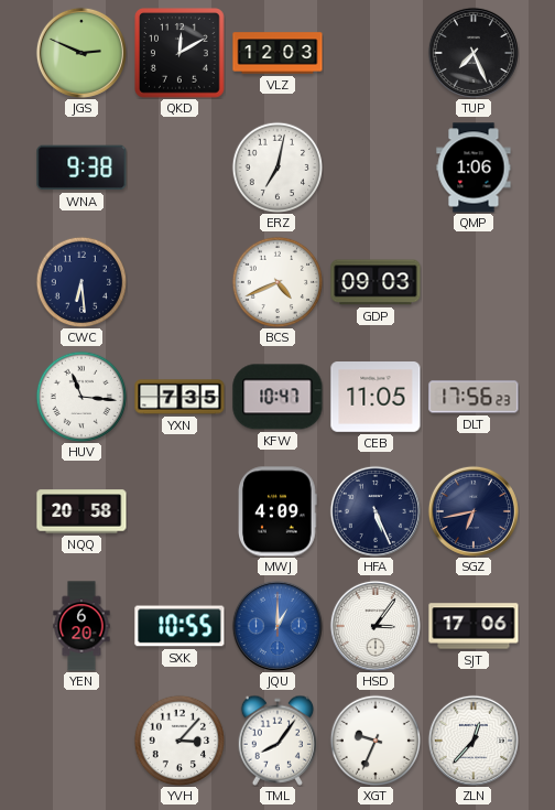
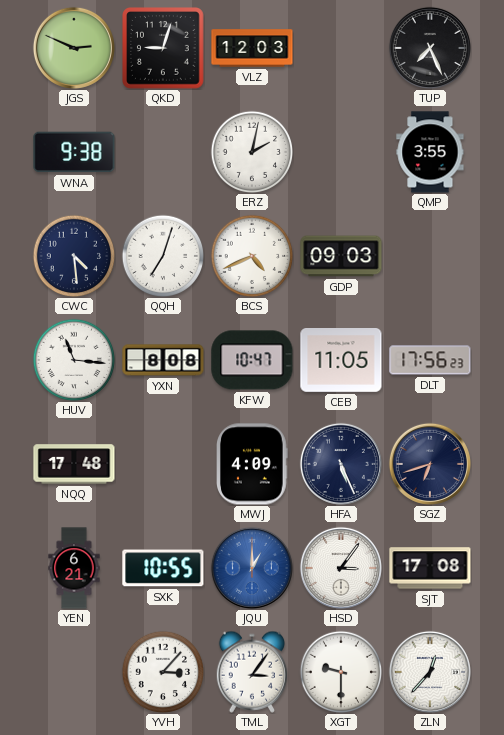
QKD: 12:10 -> 9:03 (164, 49)
ERZ: 7:02 -> 2:02 (252, 152)
QMP: 1:06 -> 3:55 (430, 152)
CWC: 6:29 -> 4:29 (74, 256)
QQH: none -> 7:03 (163, 256)
YXN: 7:35 -> 8:08 (163, 360)
NQQ: 20:58 -> 17:48 (74, 464)
SGZ: 6:43 -> 6:42 (430, 464)
YEN: 6:20 -> 6:21 (74, 568)
SJT: 17:06 -> 17:08 (430, 568)
TML: 8:06 -> 3:06 (251, 672)
XGT: 9:34 -> 9:30 (341, 672)
